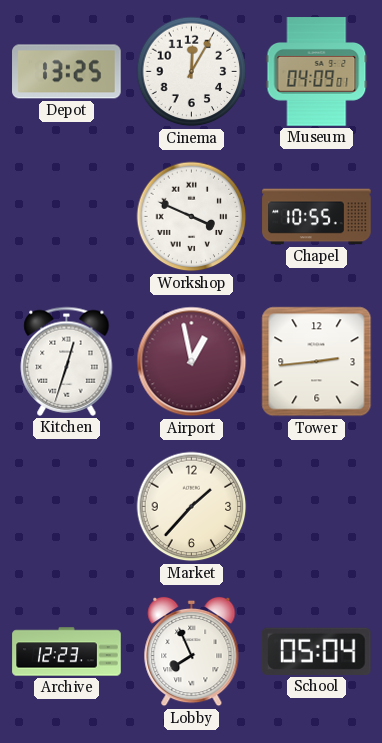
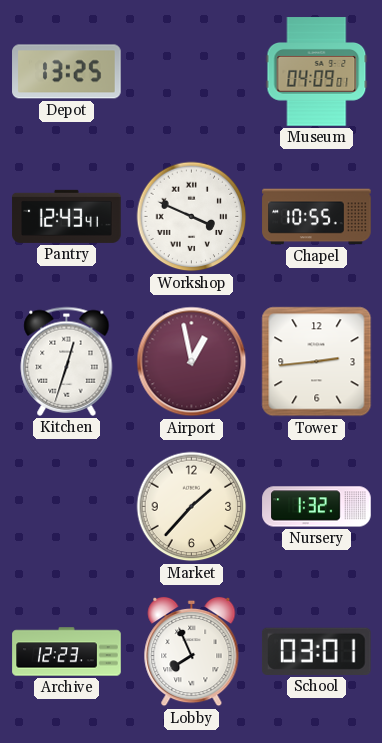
Cinema: 12:05 -> none (192, 72)
Pantry: none -> 12:43 (67, 216)
Nursery: none -> 1:32 (317, 507)
School: 05:04 -> 03:01 (316, 651)
